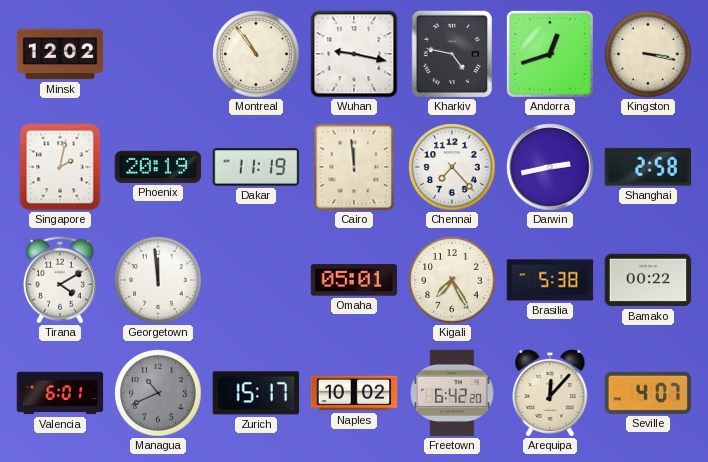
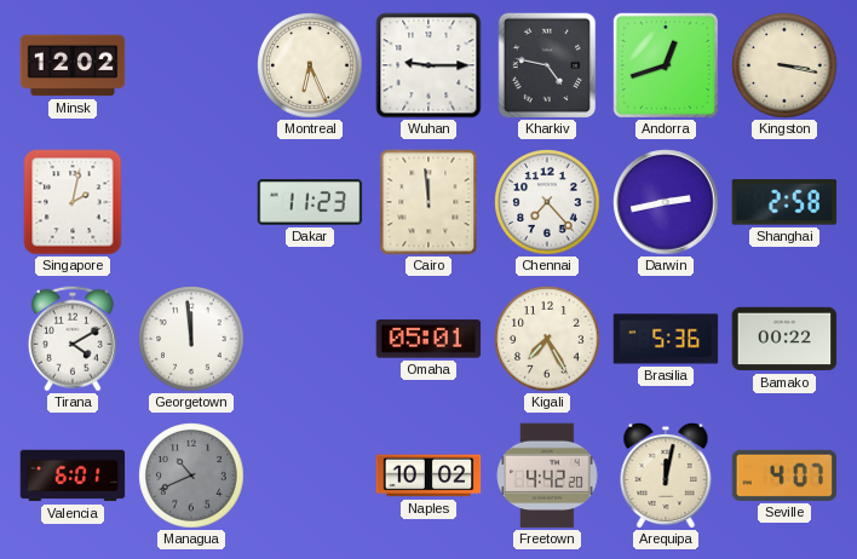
Montreal: 10:54 -> 6:26 (310, 65)
Wuhan: 9:17 -> 9:15 (428, 65)
Phoenix: 20:19 -> none (158, 167)
Dakar: 11:19 -> 11:23 (310, 202)
Brasilia: 5:38 -> 5:36 (666, 339)
Zurich: 15:17 -> none (256, 393)
Freetown: 6:42 -> 4:42 (547, 476)
Arequipa: 12:07 -> 12:02 (666, 474)
